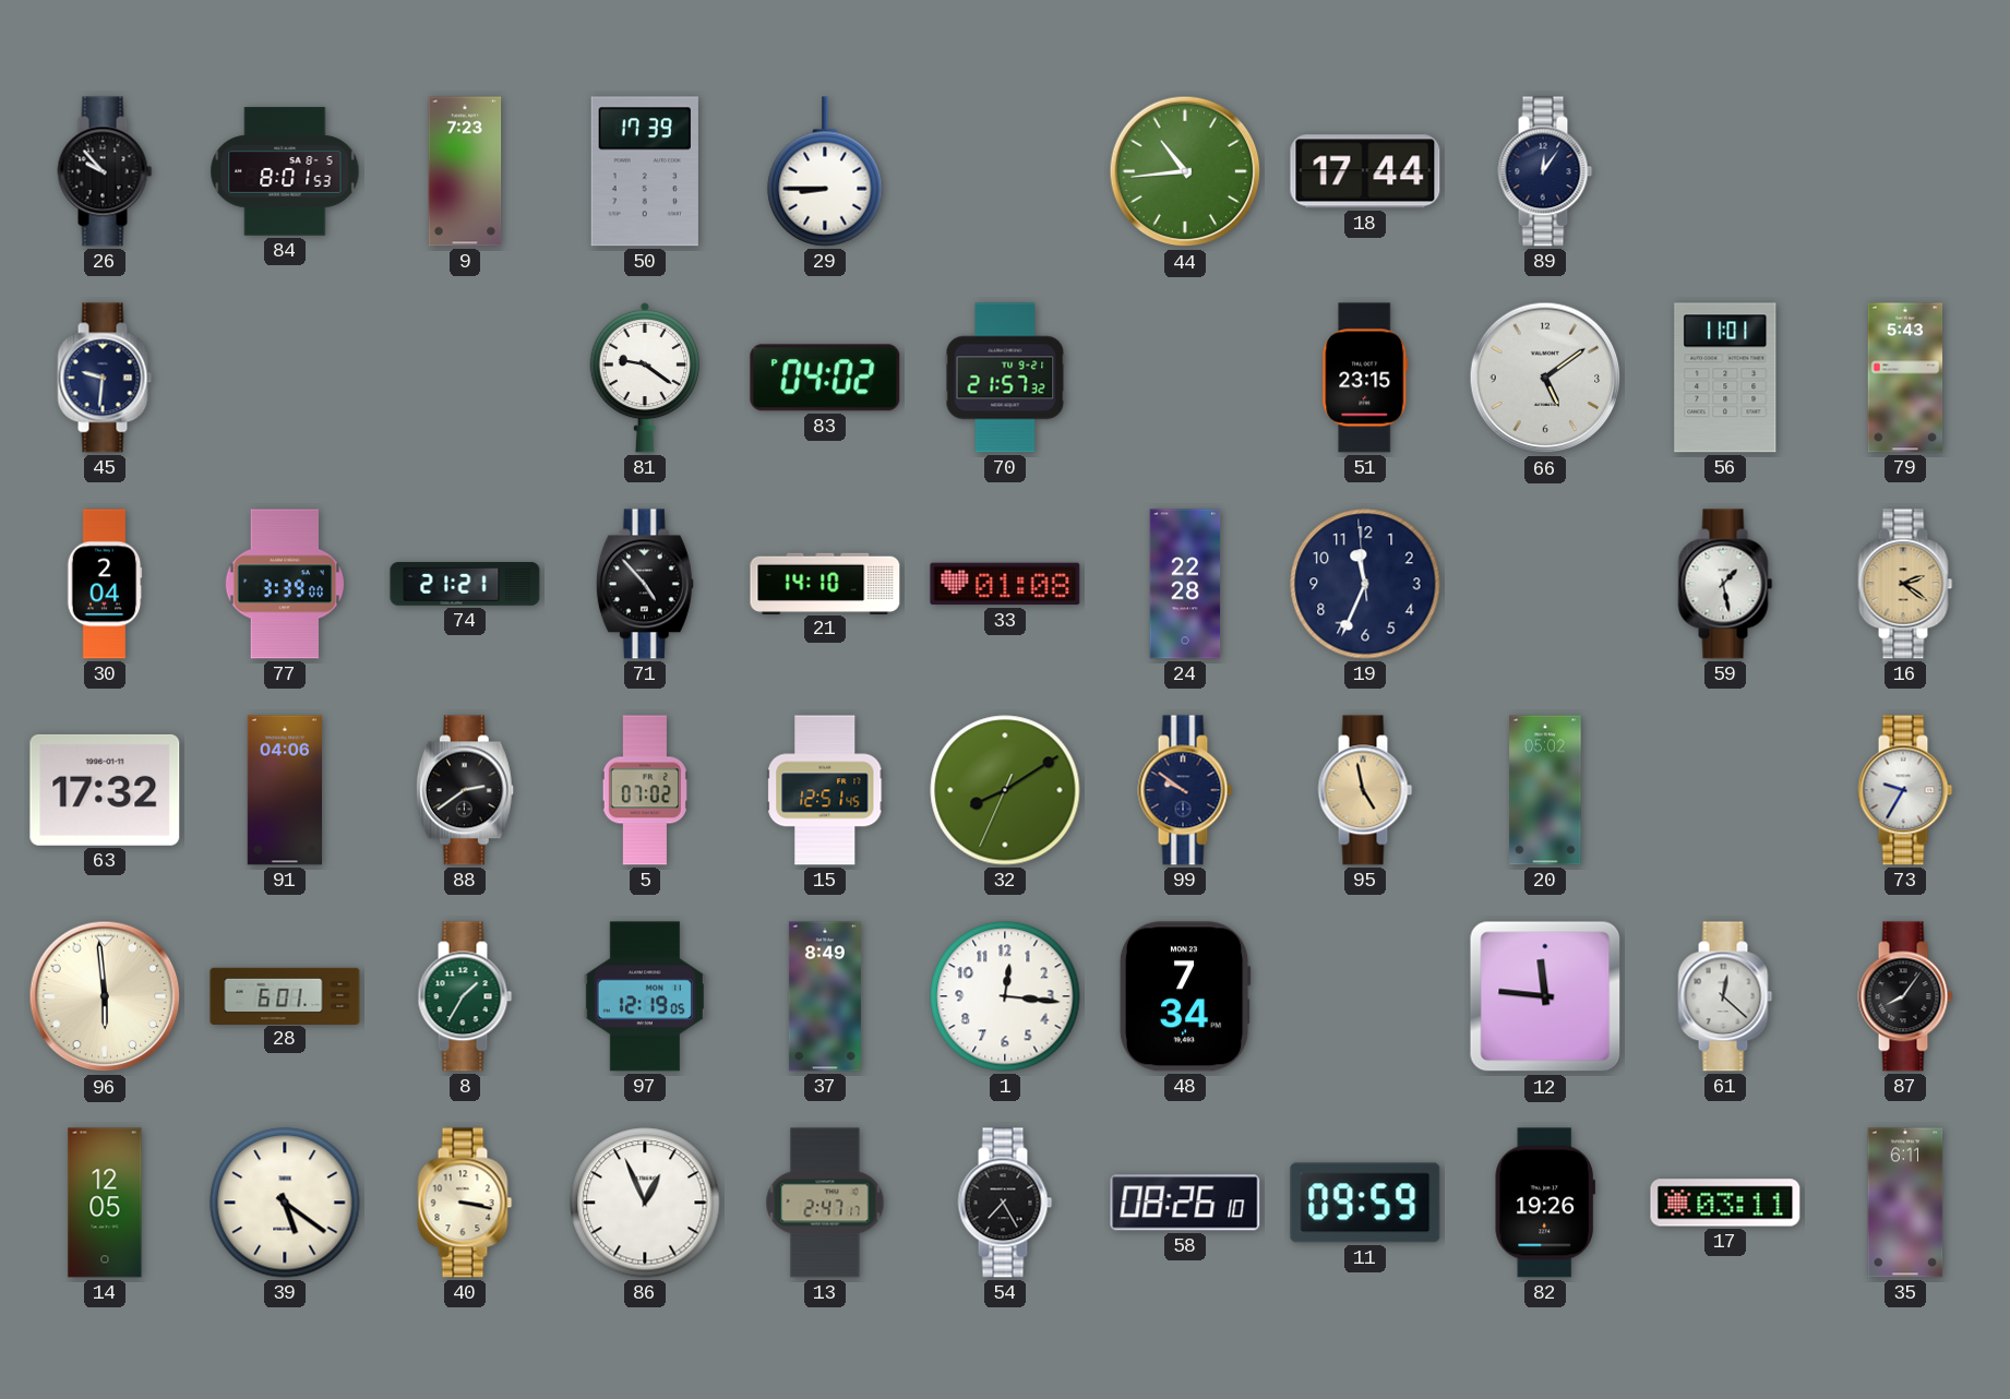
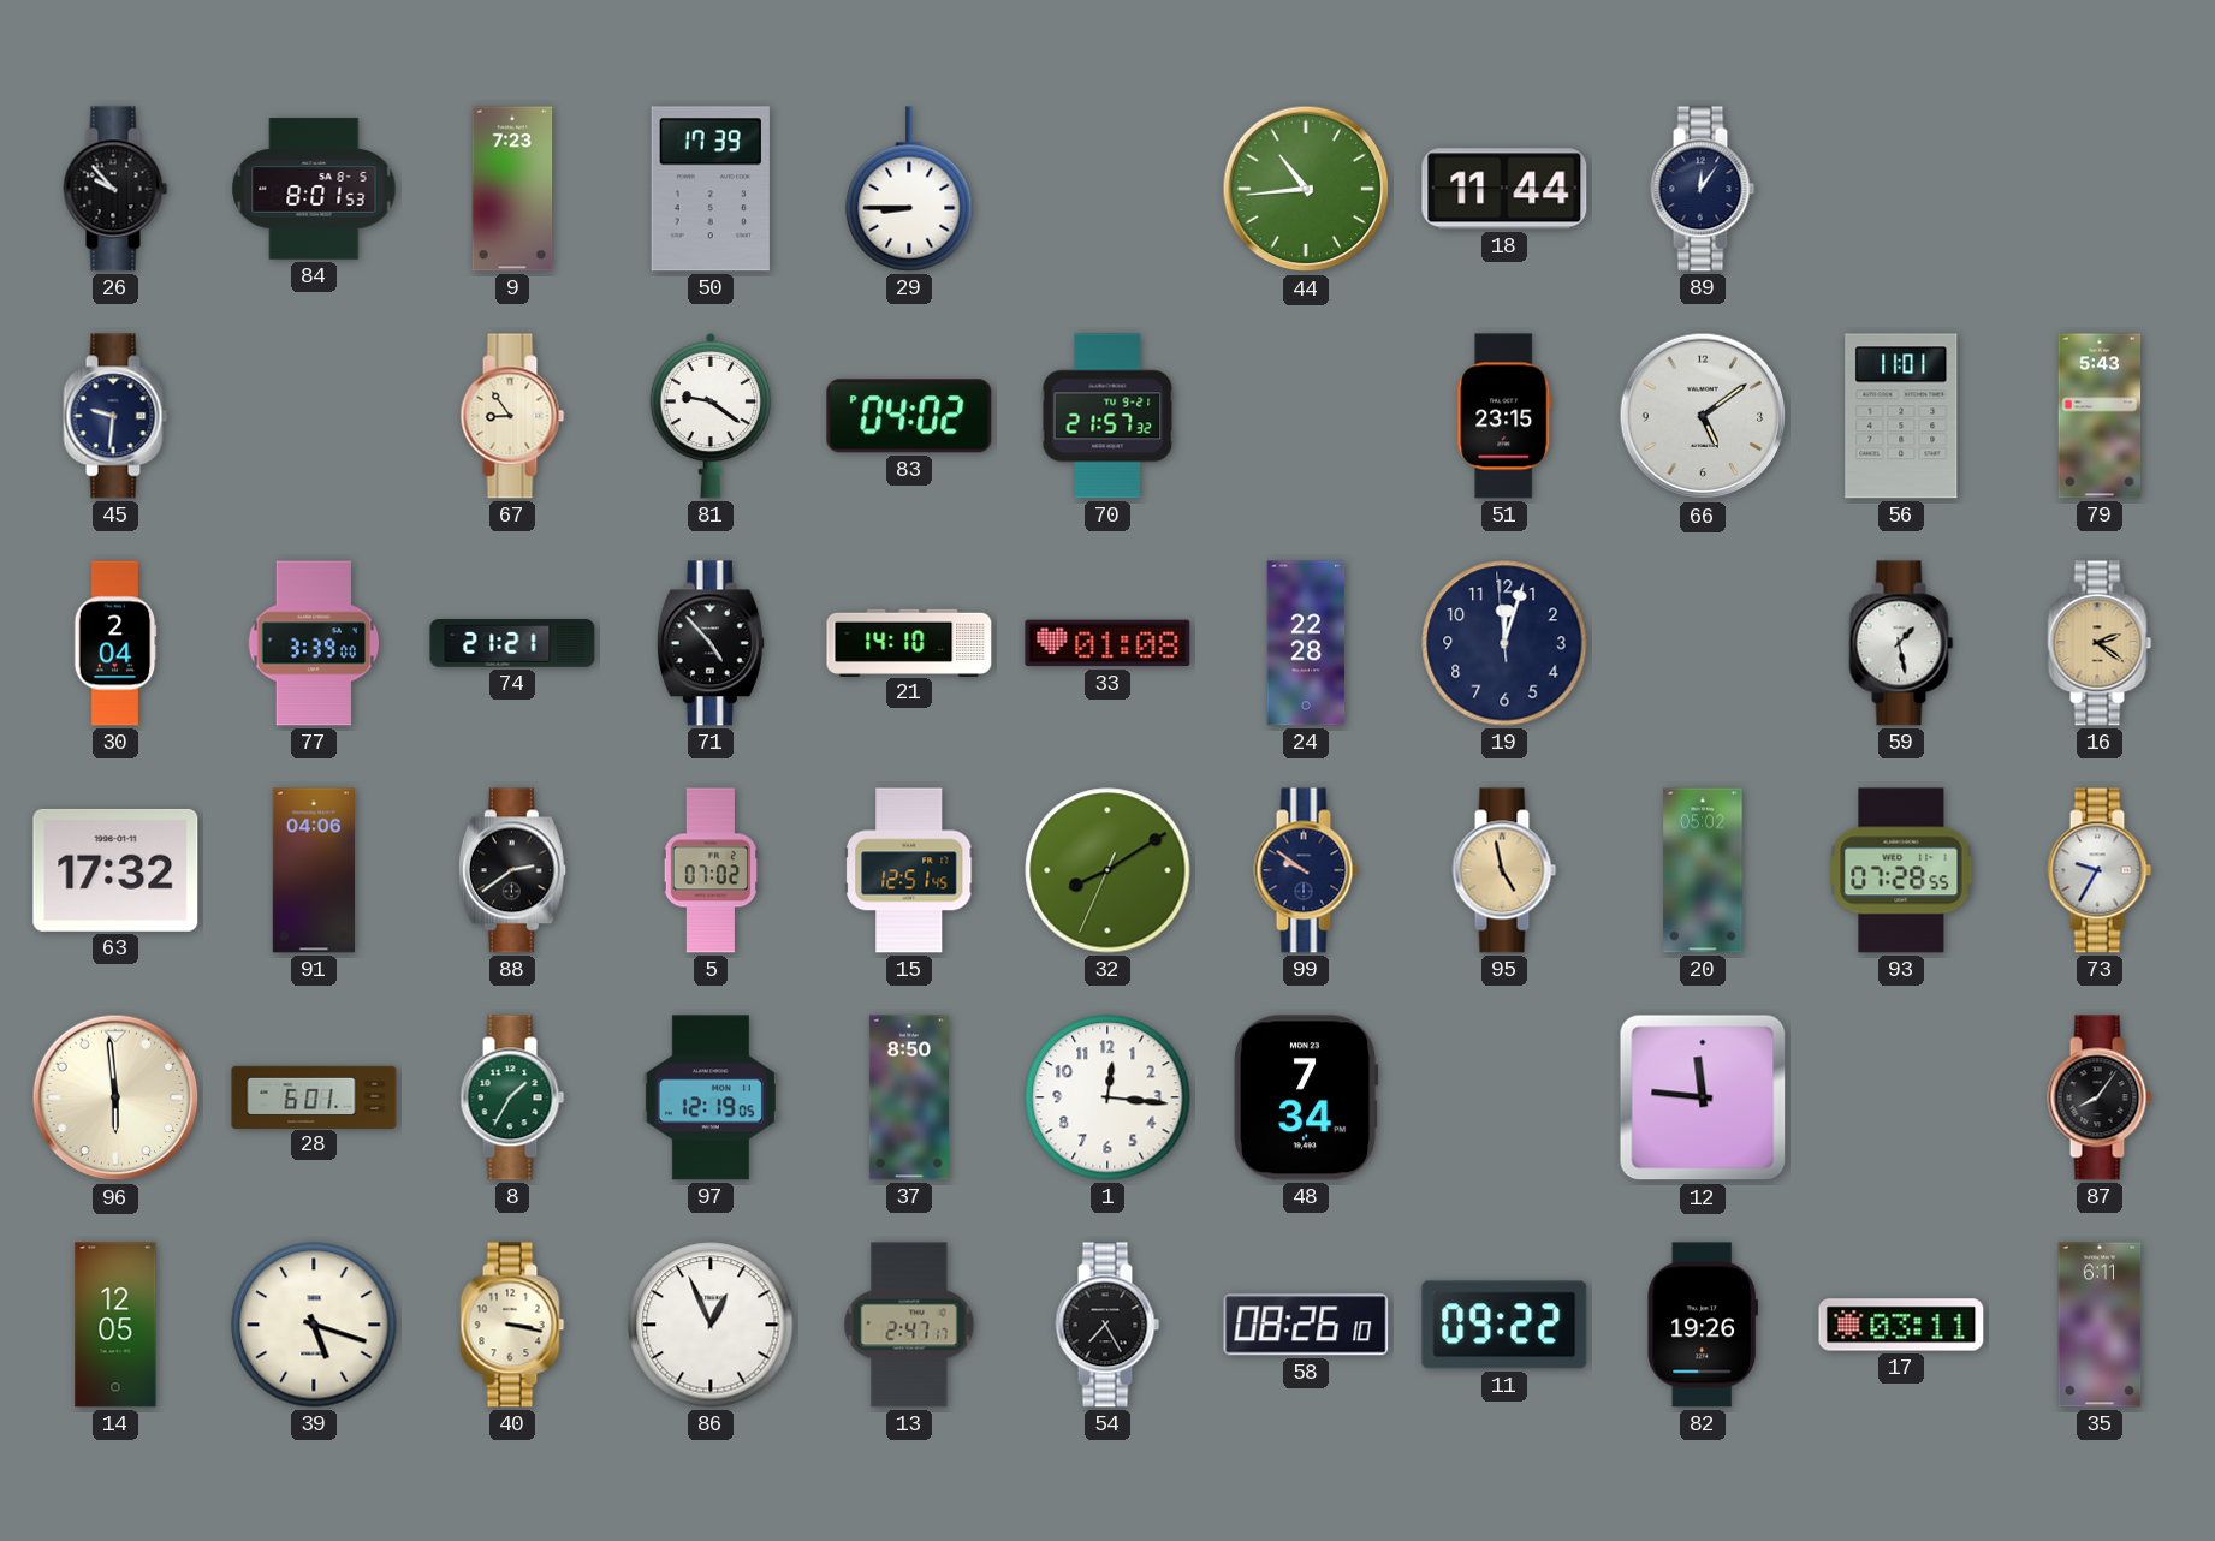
18: 17:44 -> 11:44 (1504, 189)
67: none -> 8:54 (512, 416)
19: 11:33 -> 12:02 (1504, 643)
93: none -> 07:28 (1901, 870)
37: 8:49 -> 8:50 (909, 1097)
61: 12:22 -> none (1725, 996)
39: 5:21 -> 5:18 (314, 1325)
11: 09:59 -> 09:22 (1504, 1325)
